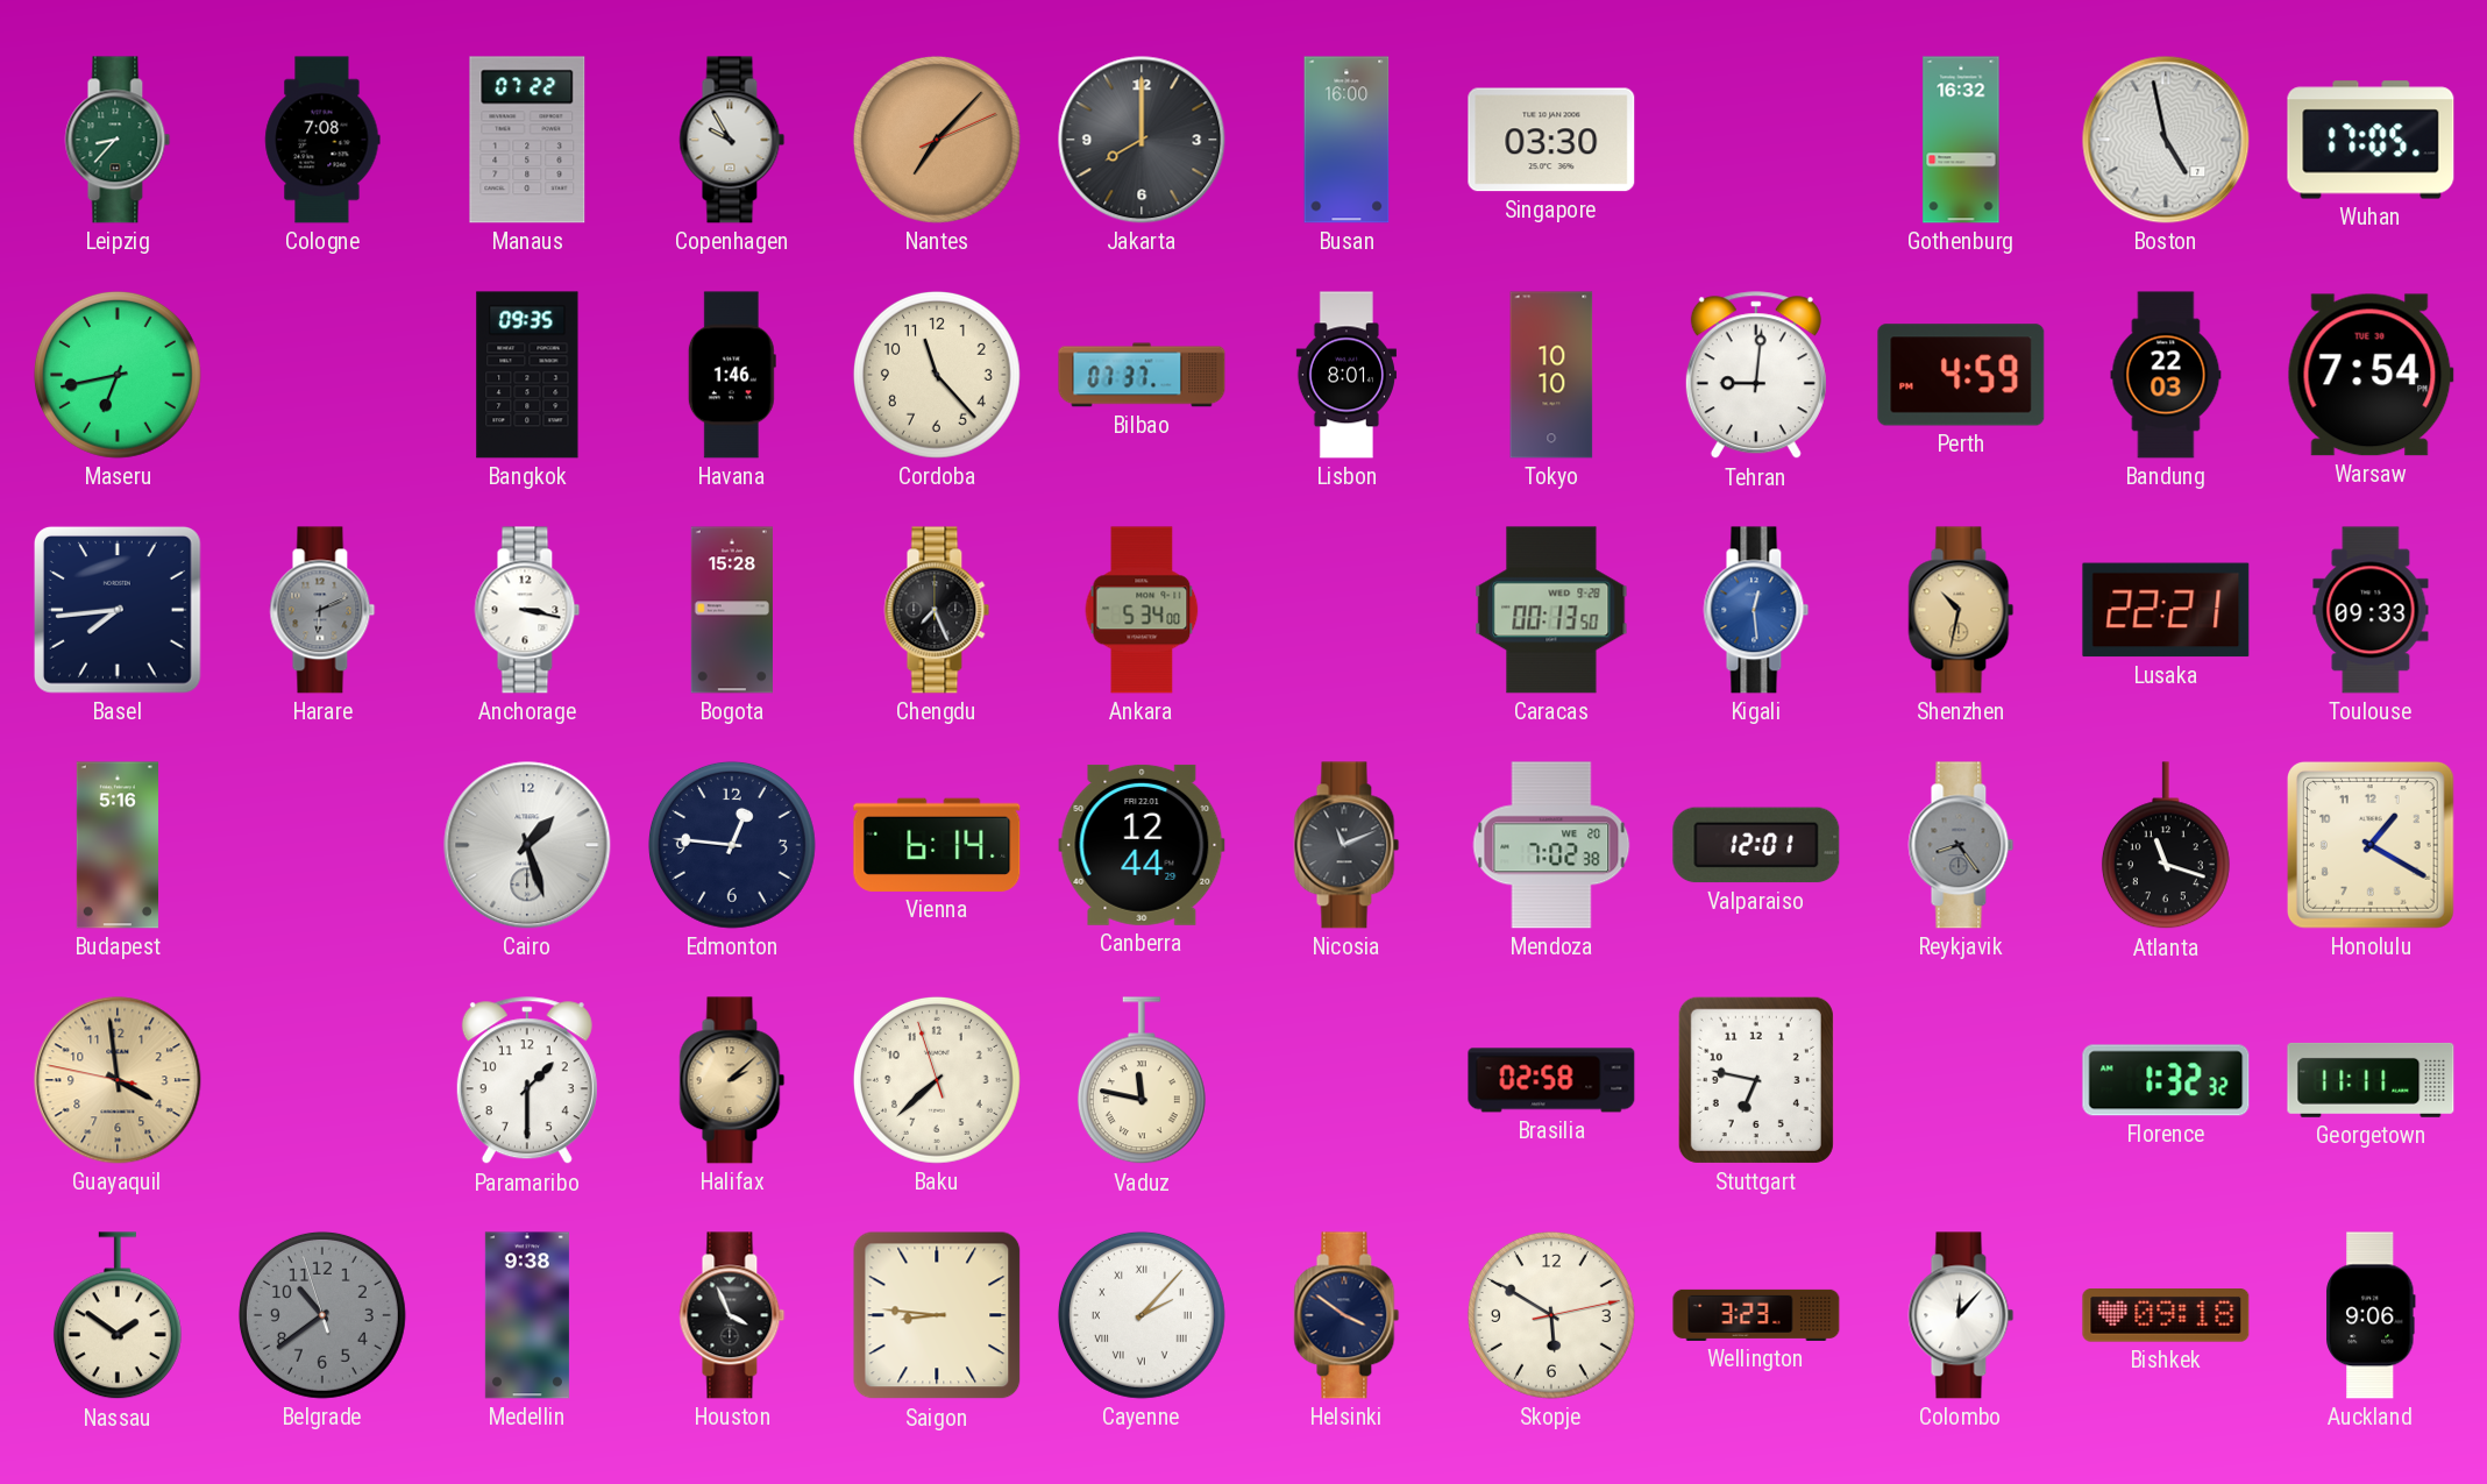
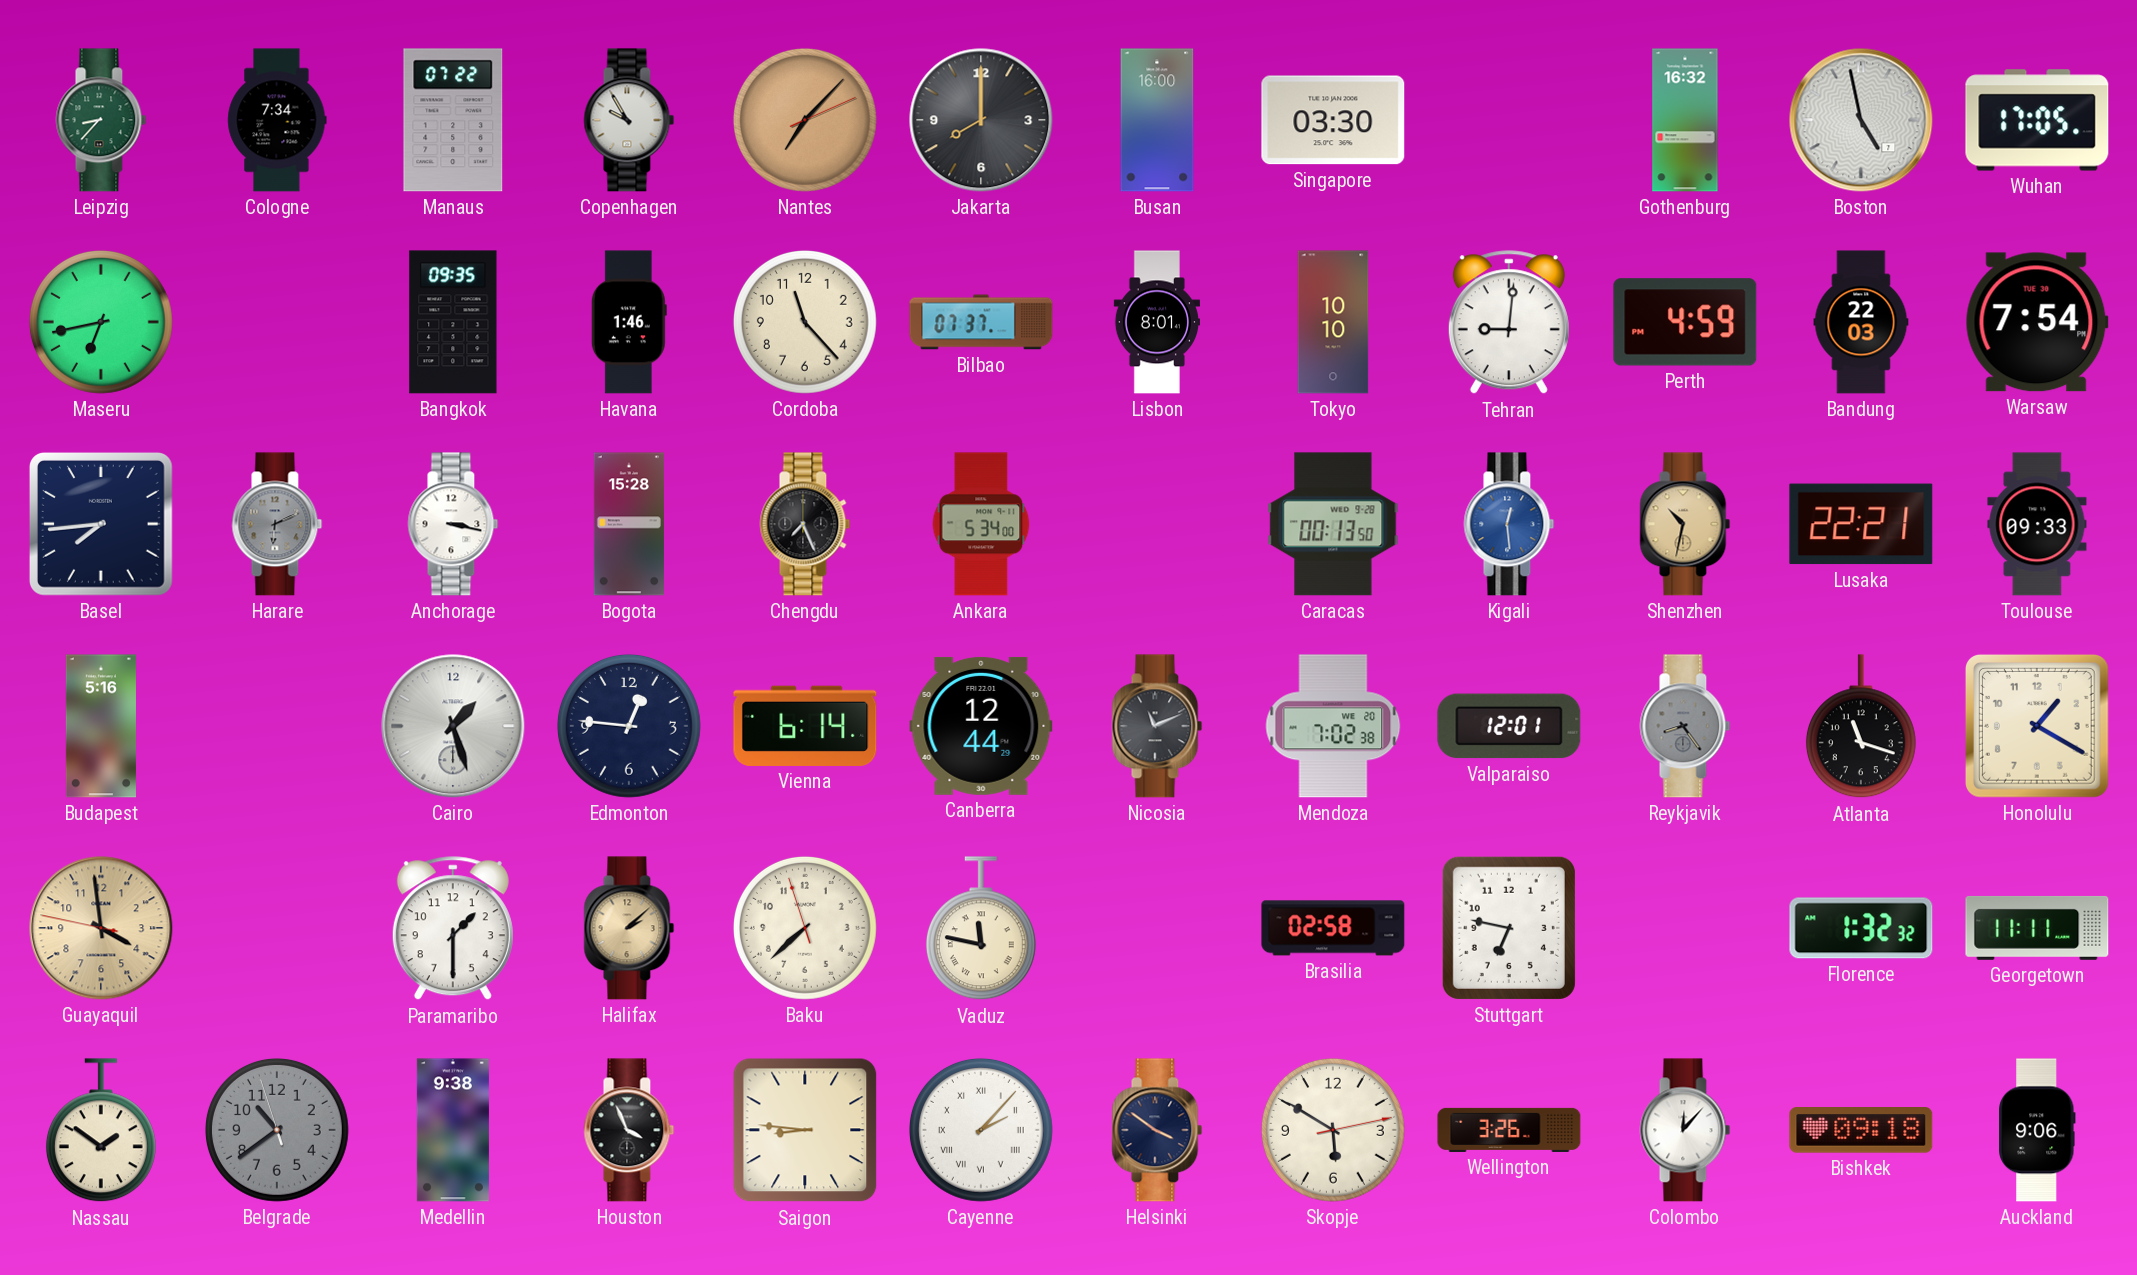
Cologne: 7:08 -> 7:34 (277, 120)
Wellington: 3:23 -> 3:26 (1509, 1130)
